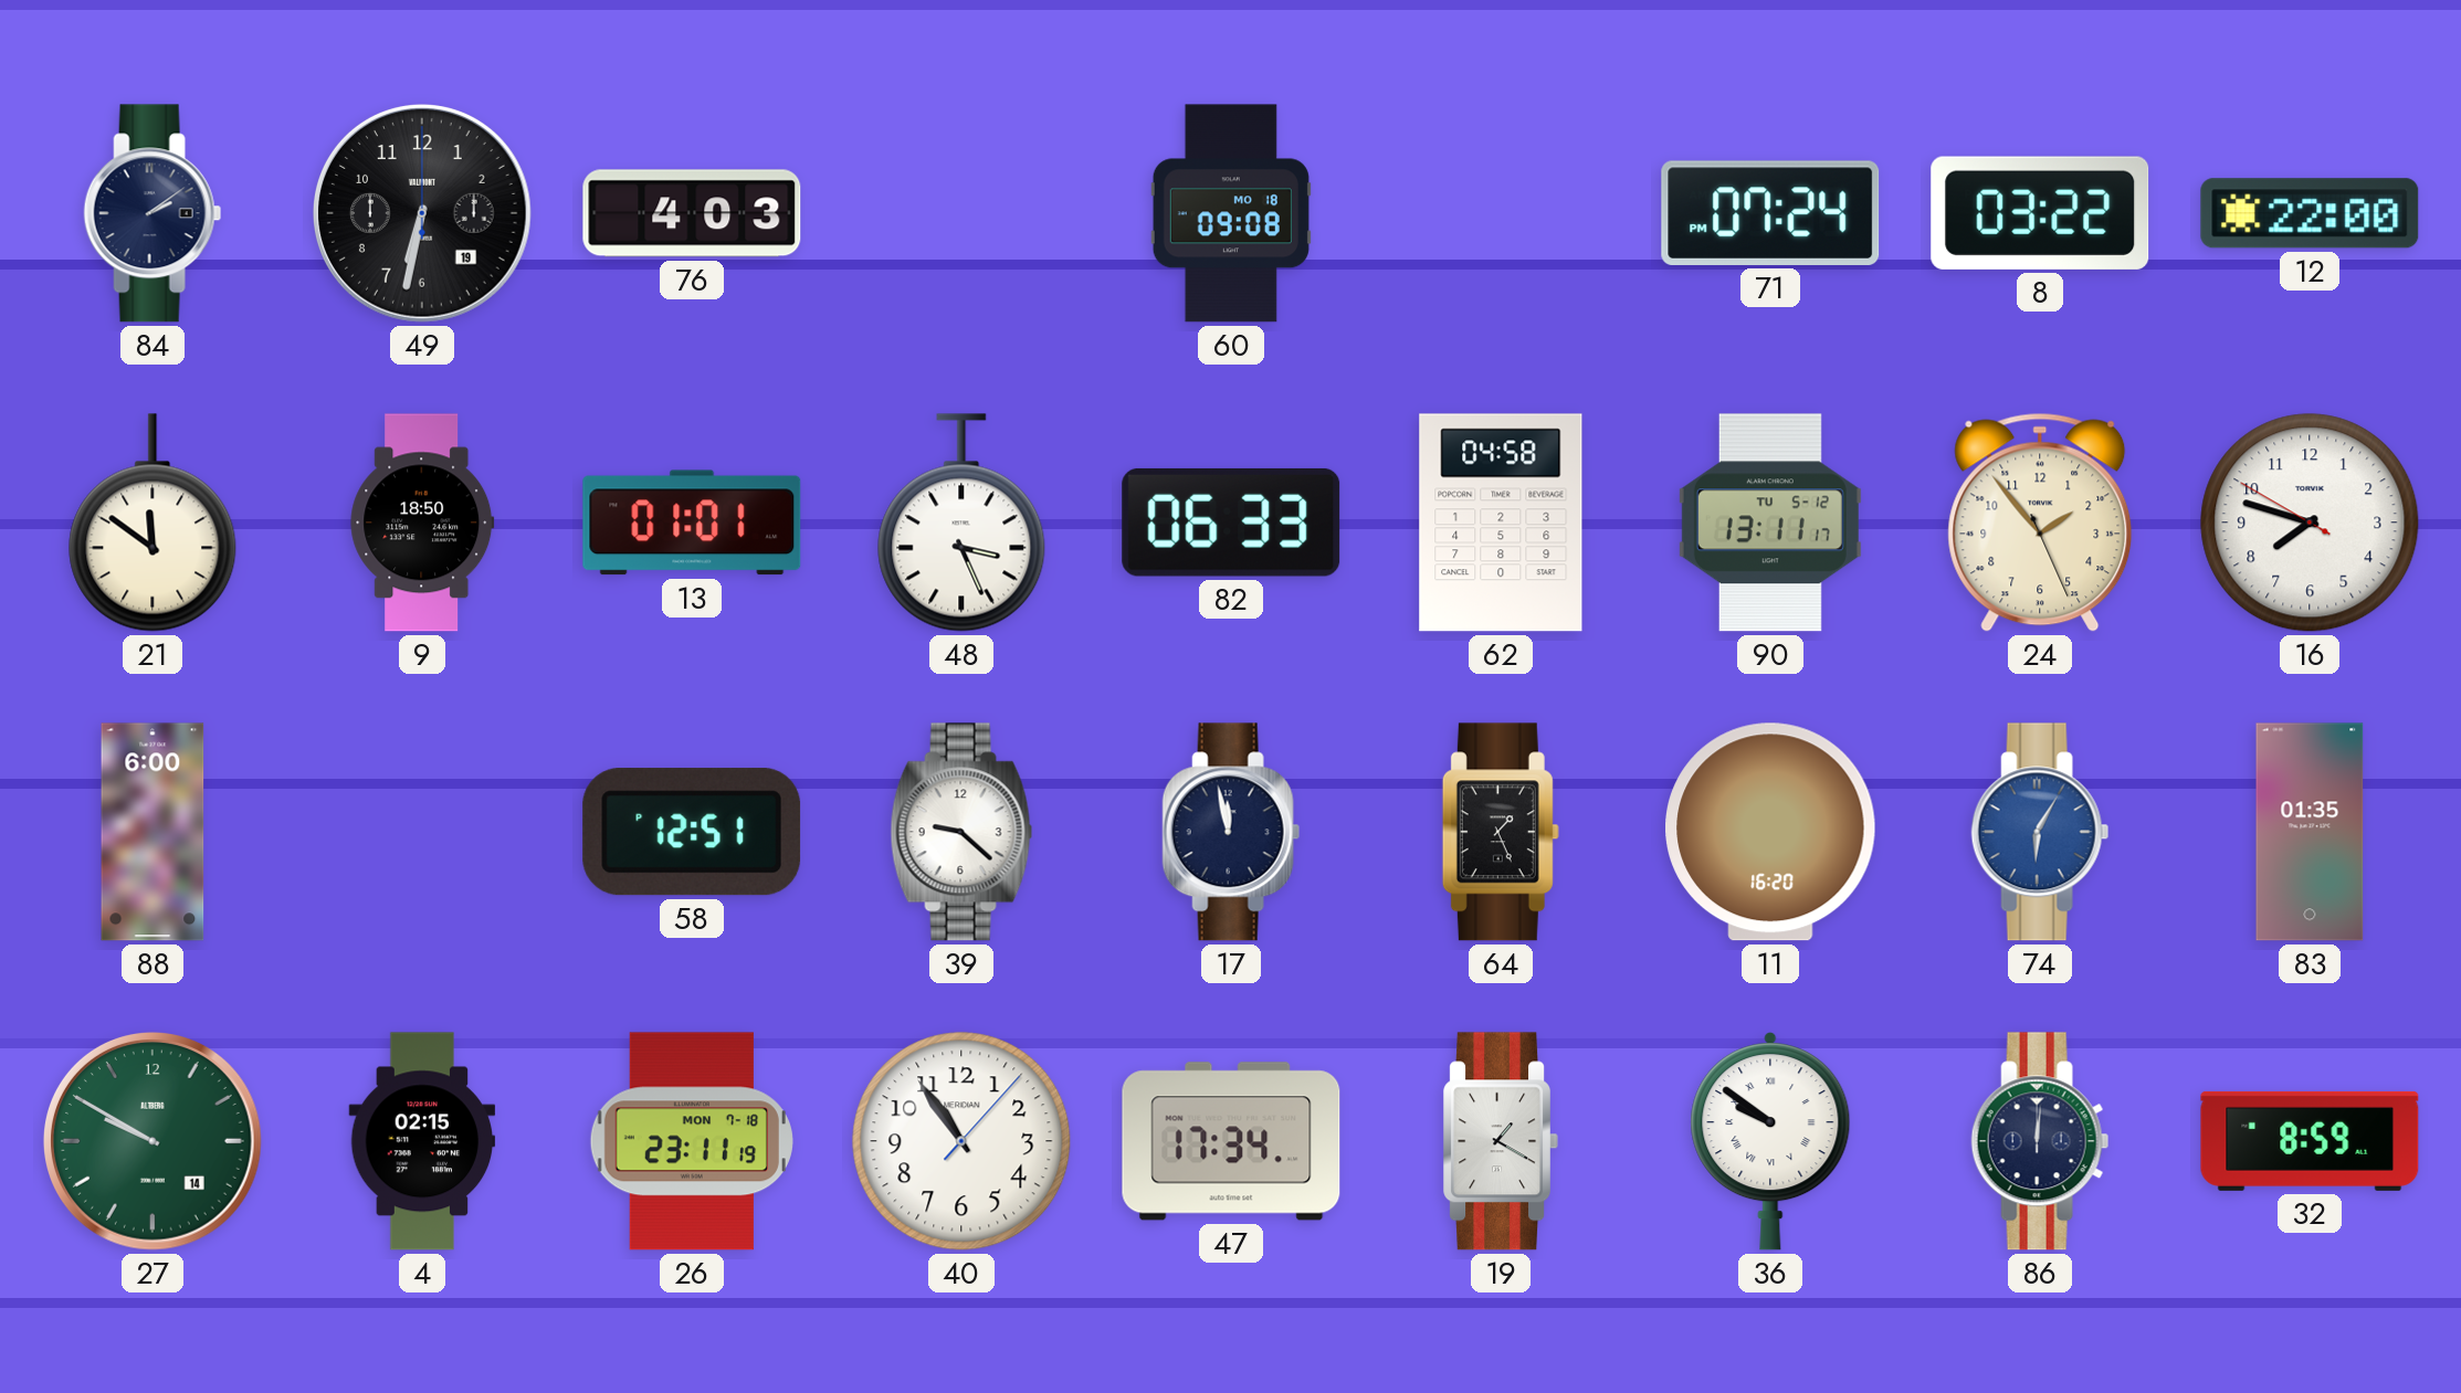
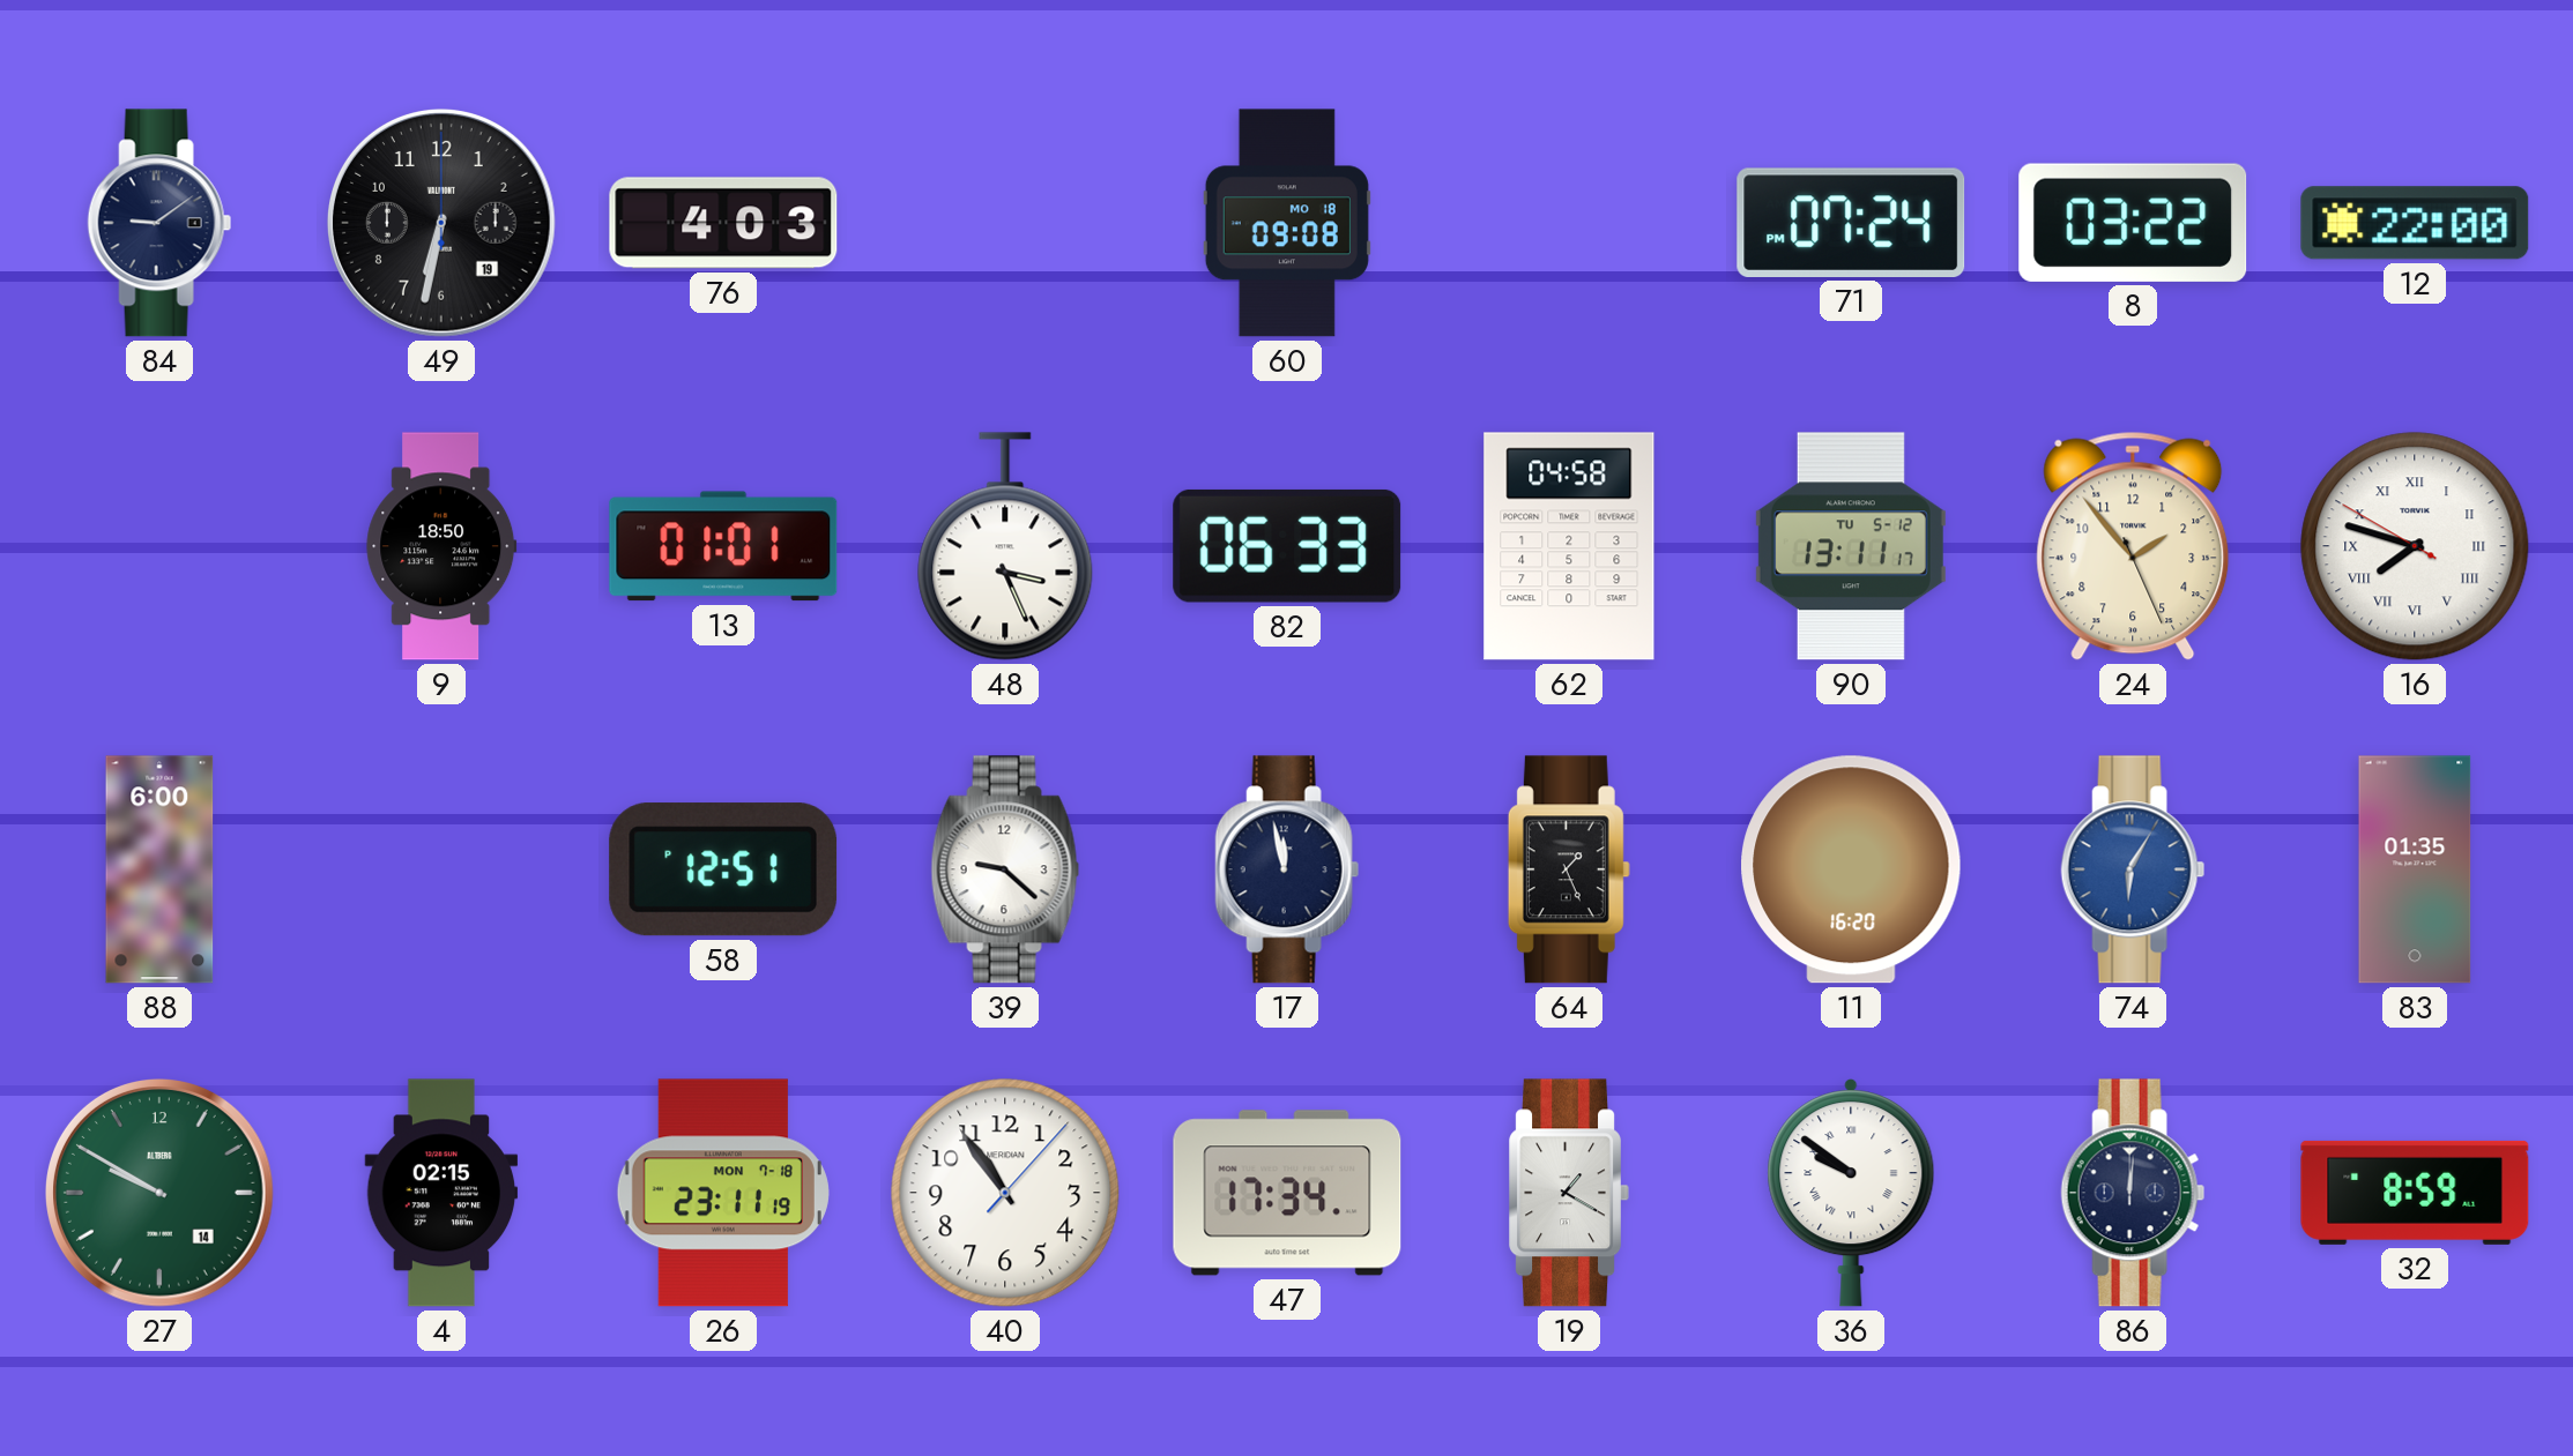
84: 2:09 -> 9:09 (159, 223)
21: 11:51 -> none (153, 523)
16 numerals: Arabic -> Roman (2415, 546)
